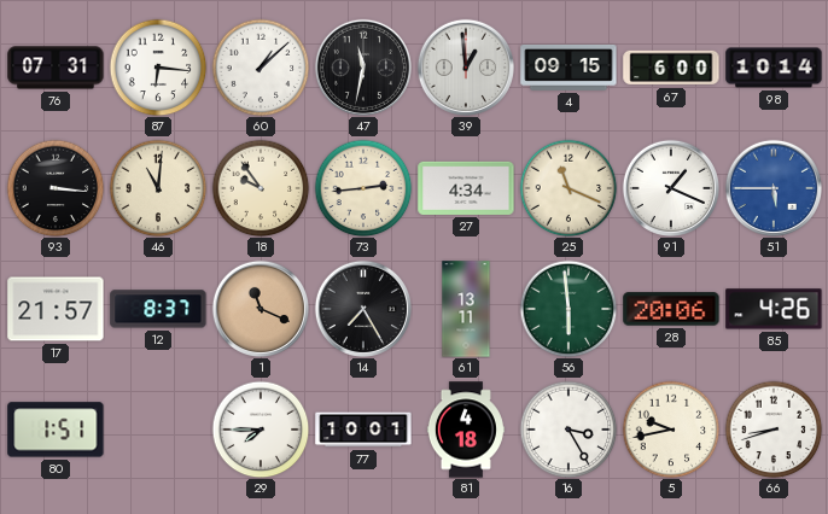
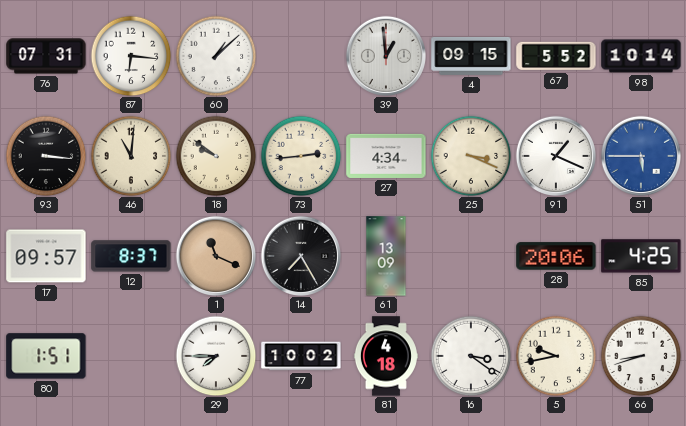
47: 11:32 -> none (362, 66)
67: 6:00 -> 5:52 (556, 56)
18: 9:54 -> 9:51 (216, 156)
25: 11:19 -> 3:19 (471, 156)
17: 21:57 -> 09:57 (46, 256)
61: 13:11 -> 13:09 (386, 256)
56: 5:59 -> none (568, 309)
85: 4:26 -> 4:25 (641, 256)
77: 10:01 -> 10:02 (301, 356)
16: 3:25 -> 3:21 (471, 356)
